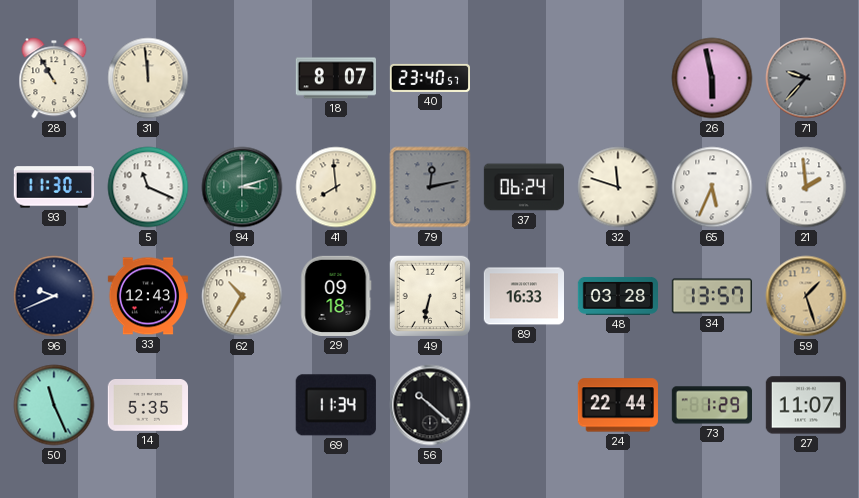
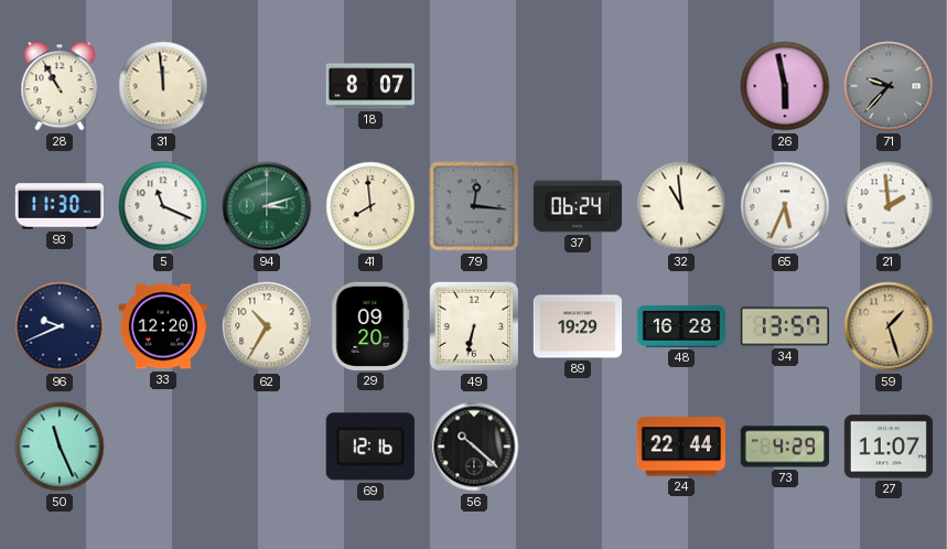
40: 23:40 -> none (429, 78)
79: 12:13 -> 12:16 (474, 206)
32: 11:48 -> 10:59 (681, 206)
33: 12:43 -> 12:20 (162, 326)
29: 09:18 -> 09:20 (370, 326)
89: 16:33 -> 19:29 (577, 326)
48: 03:28 -> 16:28 (681, 326)
14: 5:35 -> none (147, 406)
69: 11:34 -> 12:16 (370, 446)
73: 1:29 -> 4:29 (784, 446)
